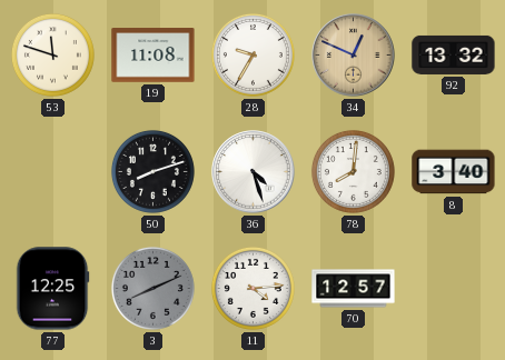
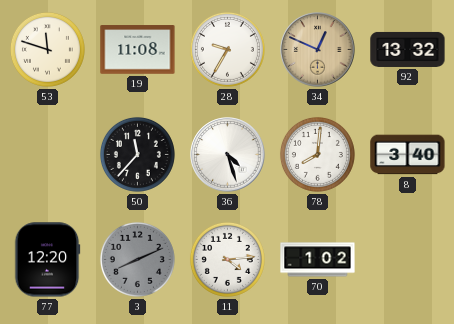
50: 8:12 -> 11:37 (137, 154)
77: 12:25 -> 12:20 (47, 260)
70: 12:57 -> 1:02 (318, 260)
